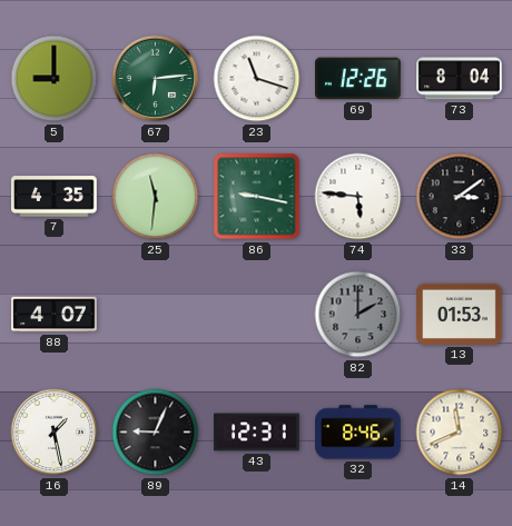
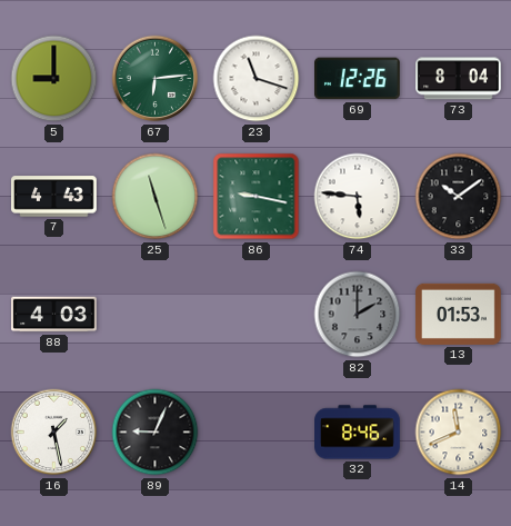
7: 4:35 -> 4:43 (54, 197)
25: 11:31 -> 11:27 (156, 197)
33: 3:09 -> 10:09 (459, 197)
88: 4:07 -> 4:03 (54, 315)
43: 12:31 -> none (257, 433)
